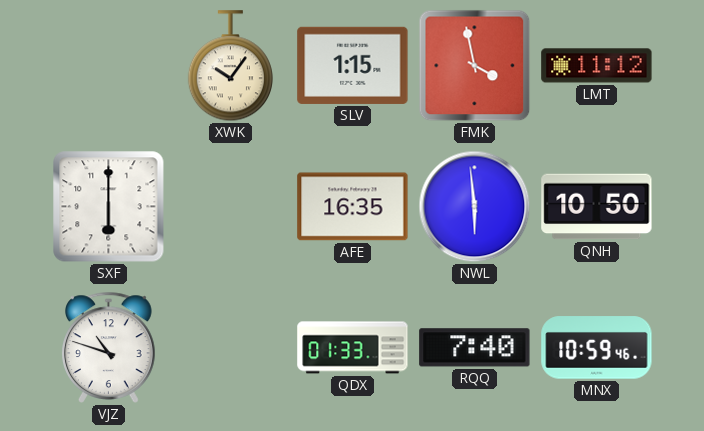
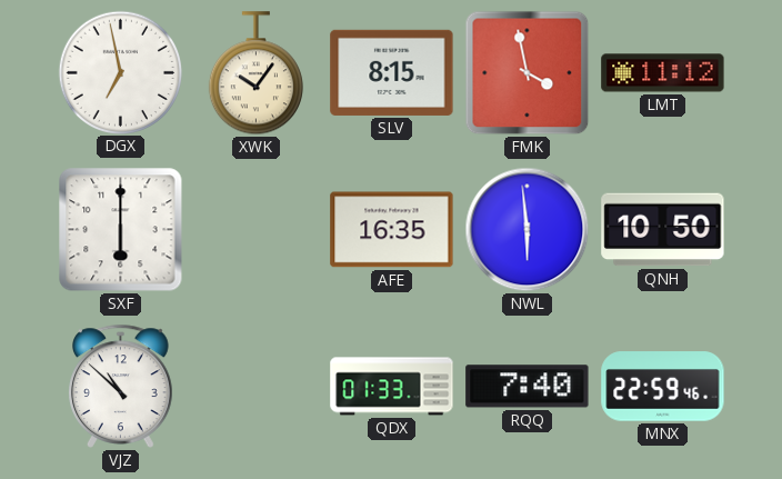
DGX: none -> 6:58 (120, 72)
SLV: 1:15 -> 8:15 (392, 72)
VJZ: 10:48 -> 10:52 (121, 386)
MNX: 10:59 -> 22:59 (663, 387)
